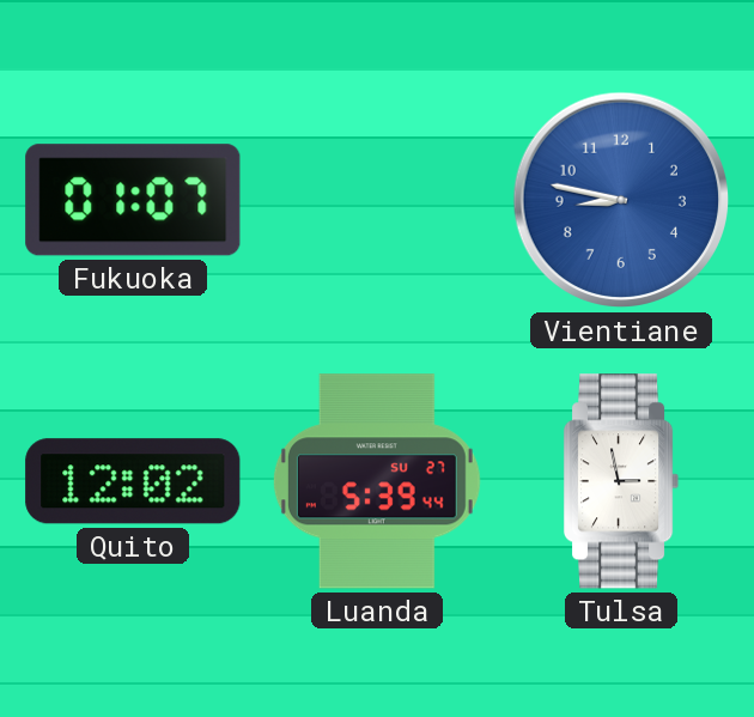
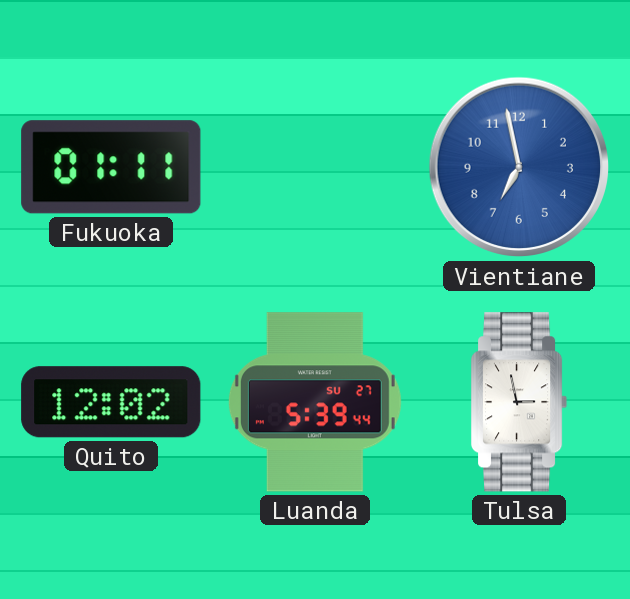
Fukuoka: 01:07 -> 01:11 (111, 167)
Vientiane: 8:47 -> 6:58 (519, 167)
